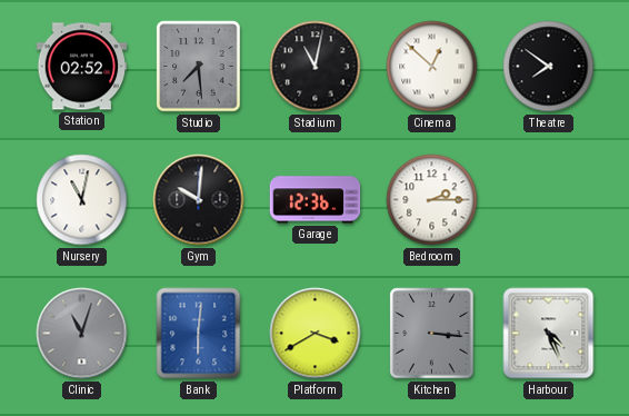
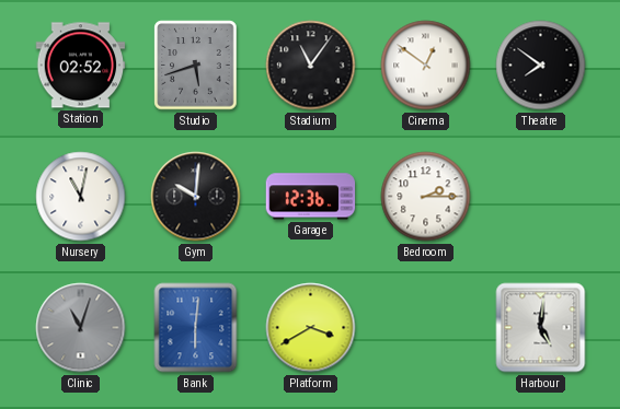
Studio: 7:29 -> 5:42 (196, 66)
Stadium: 11:02 -> 11:06 (311, 66)
Cinema: 12:52 -> 12:51 (426, 66)
Kitchen: 3:16 -> none (432, 334)
Harbour: 4:26 -> 5:01 (541, 328)
